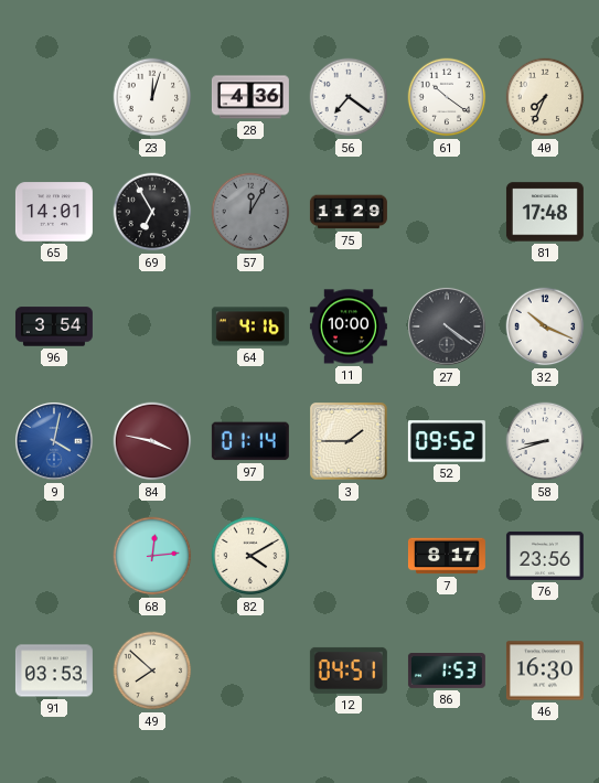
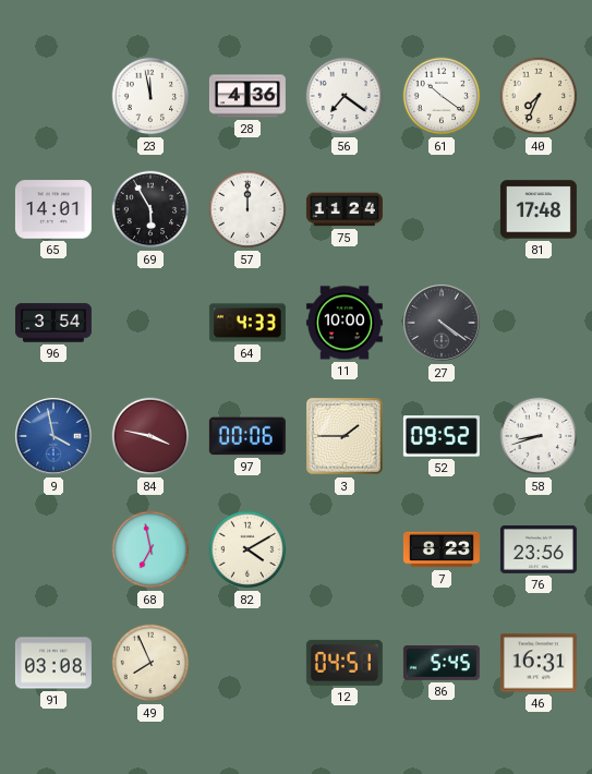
23: 12:03 -> 11:58 (150, 96)
69: 6:55 -> 5:55 (150, 209)
57: 12:05 -> 12:00 (247, 209)
57 dial: grey -> white (247, 209)
75: 11:29 -> 11:24 (345, 209)
64: 4:16 -> 4:33 (247, 323)
32: 10:19 -> none (545, 326)
9: 4:02 -> 3:58 (53, 437)
97: 01:14 -> 00:06 (247, 436)
68: 12:14 -> 6:58 (150, 549)
7: 8:17 -> 8:23 (442, 549)
91: 03:53 -> 03:08 (53, 663)
49: 7:52 -> 7:56 (150, 663)
86: 1:53 -> 5:45 (442, 664)
46: 16:30 -> 16:31 (539, 663)
